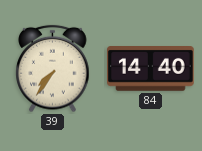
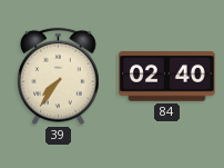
84: 14:40 -> 02:40 (167, 77)
